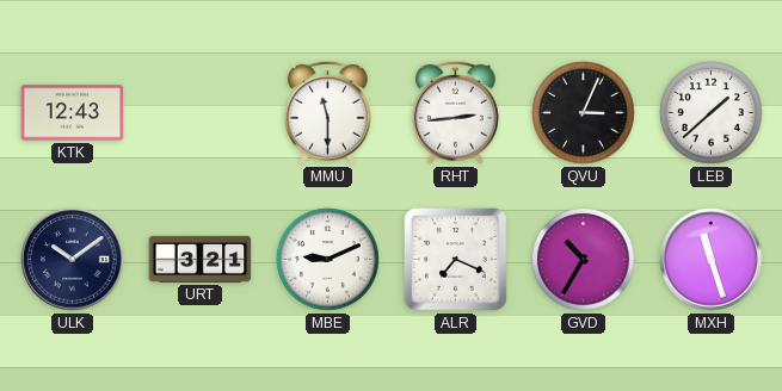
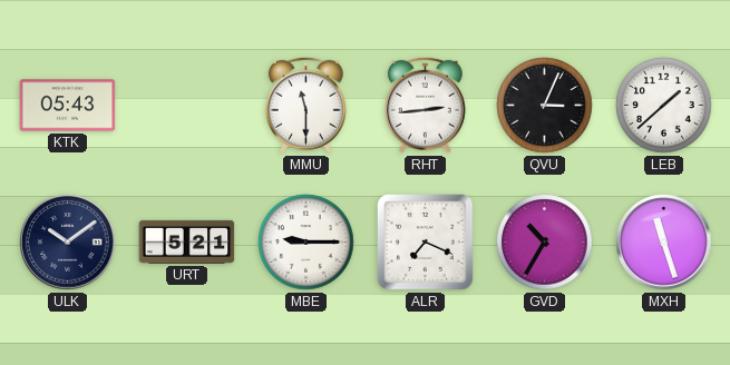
KTK: 12:43 -> 05:43 (68, 106)
URT: 3:21 -> 5:21 (187, 241)
MBE: 9:11 -> 9:15 (306, 243)
